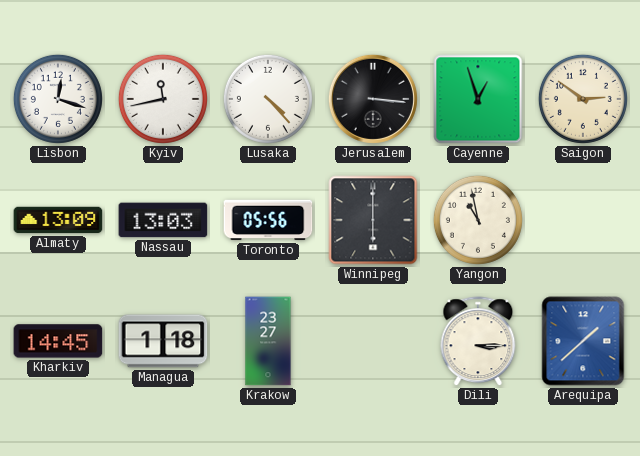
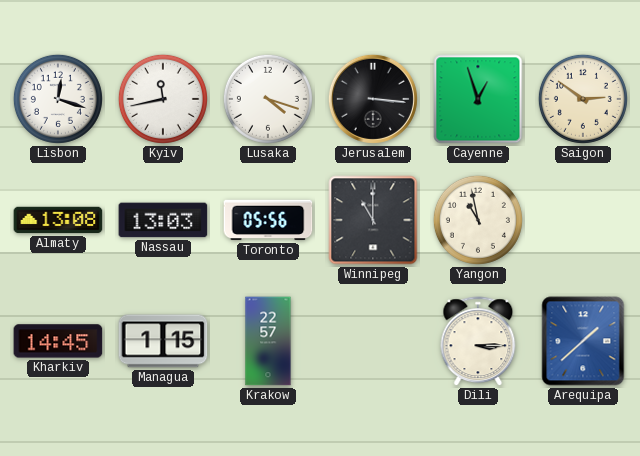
Lusaka: 4:23 -> 4:18 (268, 99)
Almaty: 13:09 -> 13:08 (58, 220)
Winnipeg: 6:00 -> 11:00 (373, 220)
Managua: 1:18 -> 1:15 (163, 341)
Krakow: 23:27 -> 22:57 (268, 341)
